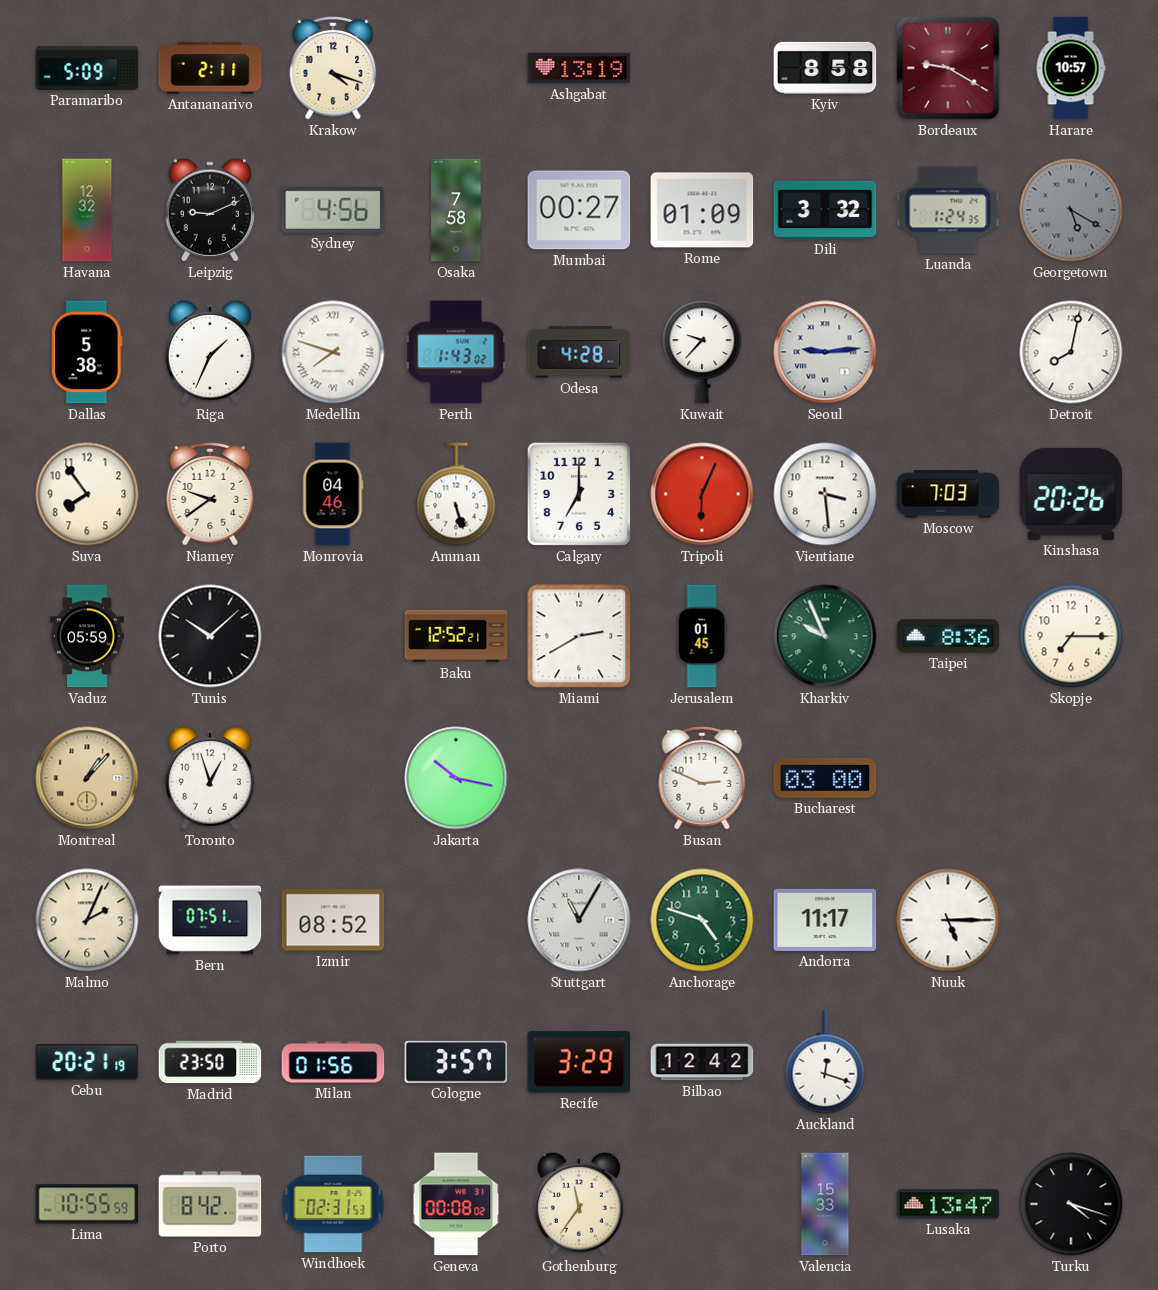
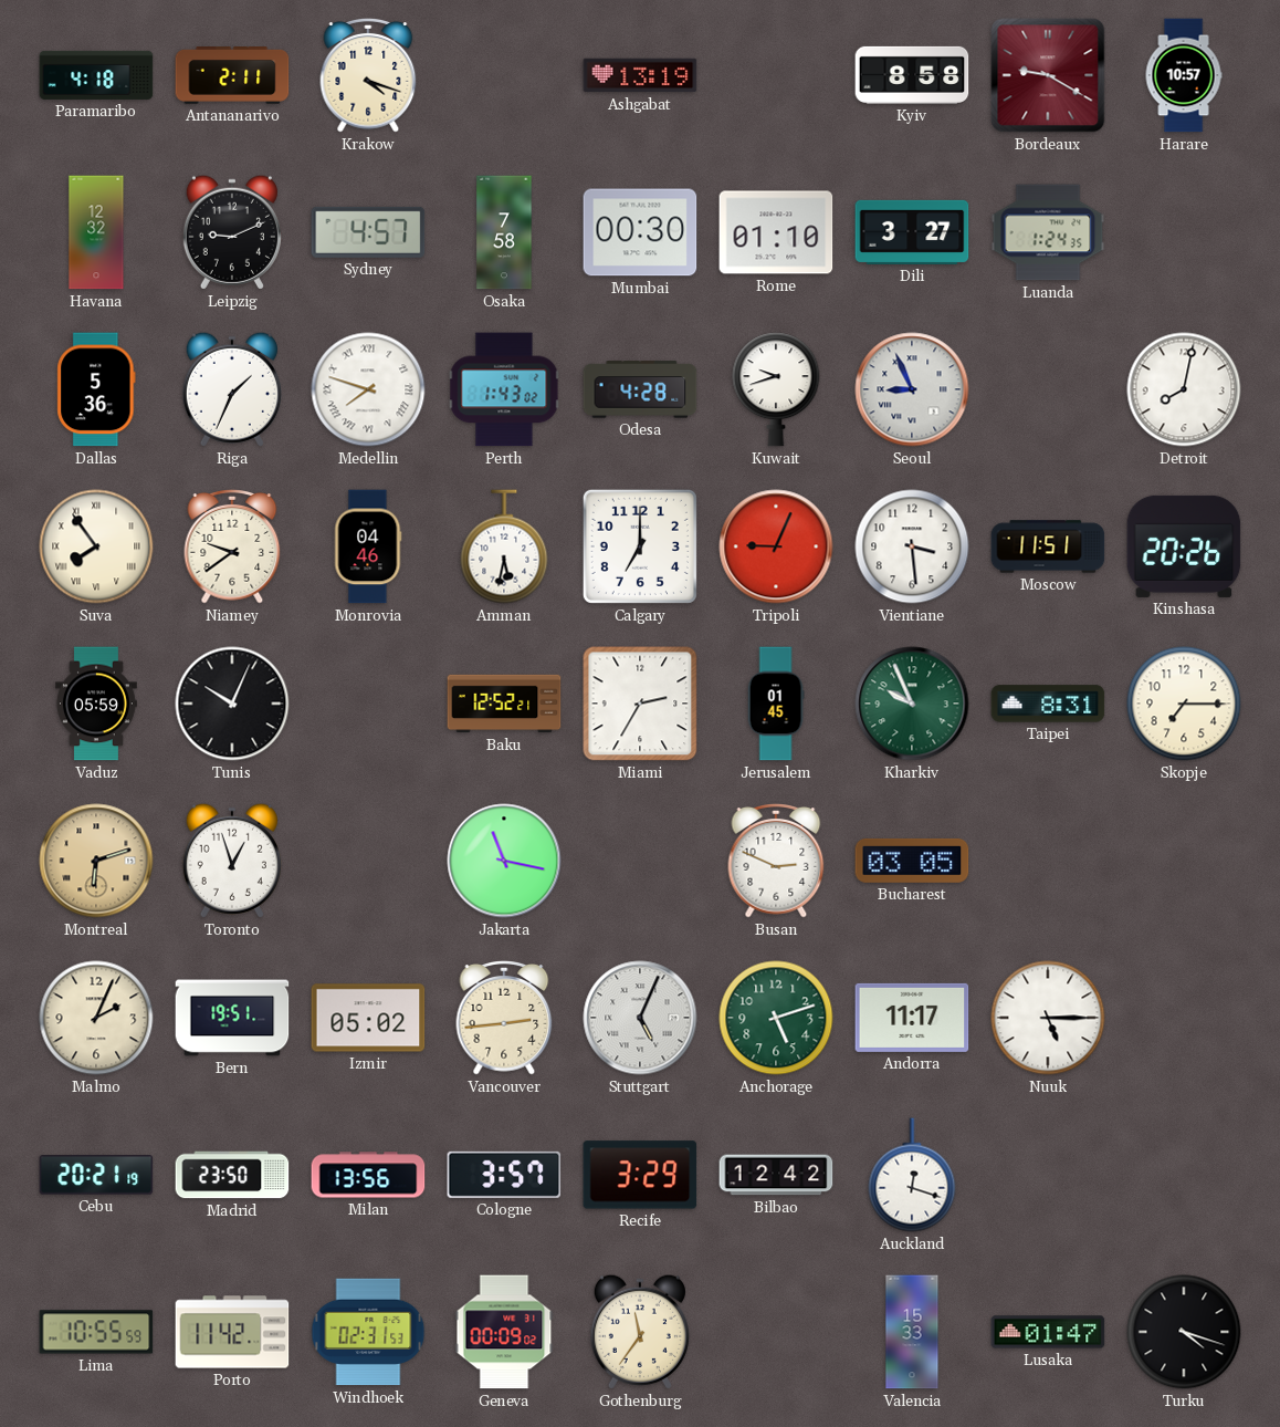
Paramaribo: 5:09 -> 4:18 (96, 75)
Sydney: 4:56 -> 4:57 (368, 232)
Mumbai: 00:27 -> 00:30 (640, 232)
Rome: 01:09 -> 01:10 (776, 232)
Dili: 3:32 -> 3:27 (912, 232)
Georgetown: 5:20 -> none (1071, 210)
Dallas: 5:38 -> 5:36 (96, 389)
Kuwait: 9:37 -> 9:42 (776, 389)
Seoul: 9:14 -> 8:56 (912, 389)
Suva numerals: Arabic -> Roman (96, 546)
Amman: 5:27 -> 5:32 (504, 546)
Tripoli: 6:04 -> 9:04 (776, 546)
Moscow: 7:03 -> 11:51 (1048, 546)
Tunis: 10:08 -> 10:04 (232, 704)
Miami: 2:40 -> 2:35 (640, 704)
Taipei: 8:36 -> 8:31 (1048, 704)
Montreal: 1:07 -> 6:12 (96, 861)
Jakarta: 10:17 -> 11:17 (504, 861)
Bucharest: 03:00 -> 03:05 (912, 861)
Bern: 07:51 -> 19:51 (232, 1018)
Izmir: 08:52 -> 05:02 (368, 1018)
Vancouver: none -> 2:44 (504, 1019)
Stuttgart: 11:05 -> 5:04 (640, 1018)
Anchorage: 4:48 -> 5:12 (776, 1018)
Milan: 01:56 -> 13:56 (368, 1175)
Porto: 8:42 -> 11:42 (232, 1332)
Geneva: 00:08 -> 00:09 (504, 1332)
Lusaka: 13:47 -> 01:47 (1048, 1332)
